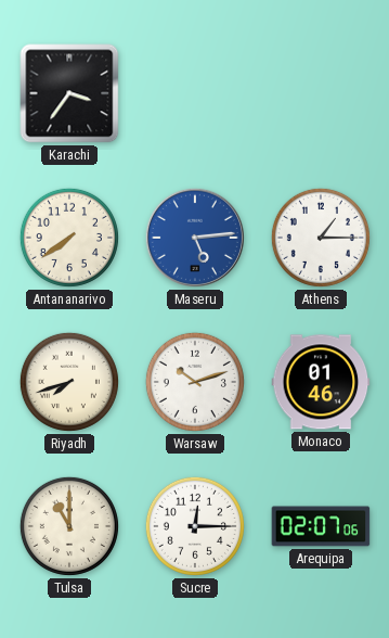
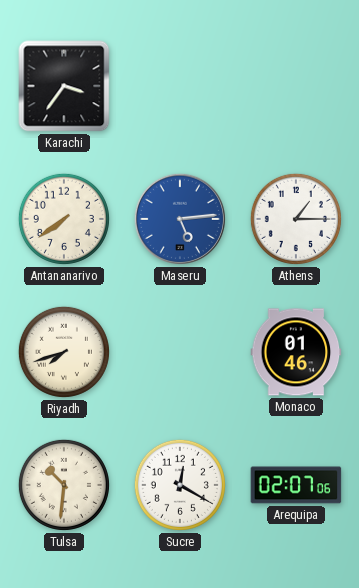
Warsaw: 10:12 -> none (195, 382)
Tulsa: 11:00 -> 10:31 (64, 485)
Sucre: 12:15 -> 12:20 (180, 485)
